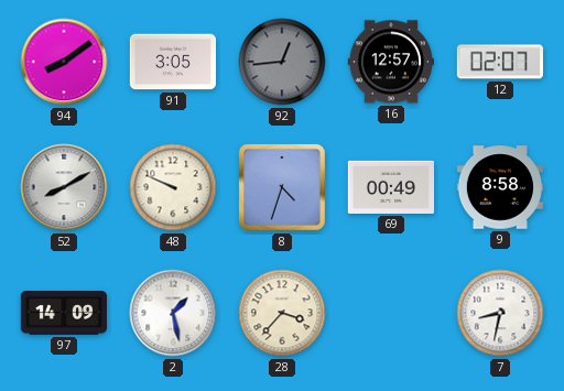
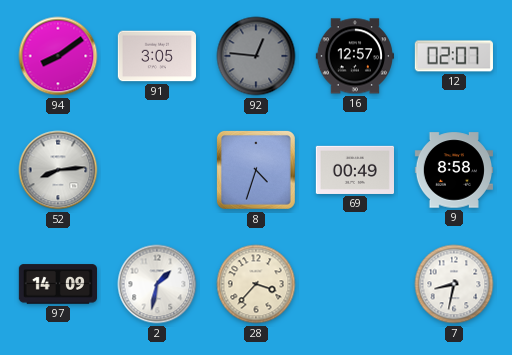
92: 12:44 -> 12:46 (256, 56)
52: 8:10 -> 8:14 (58, 170)
48: 9:49 -> none (173, 187)
2: 1:28 -> 1:32 (157, 284)
